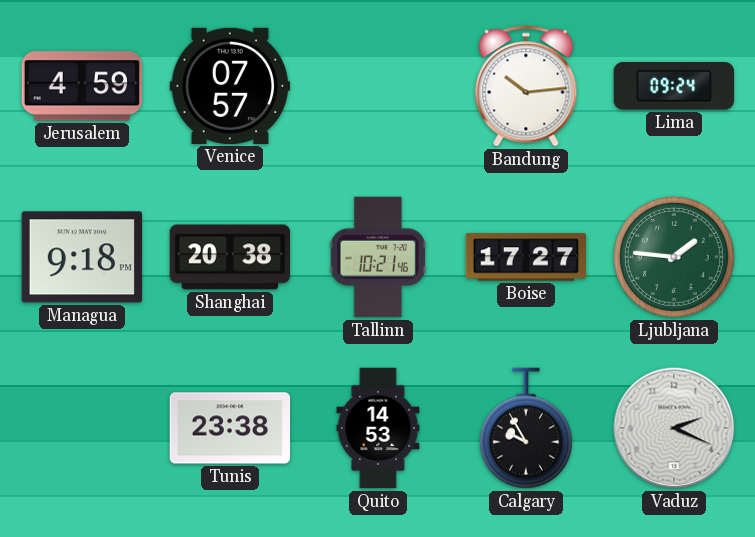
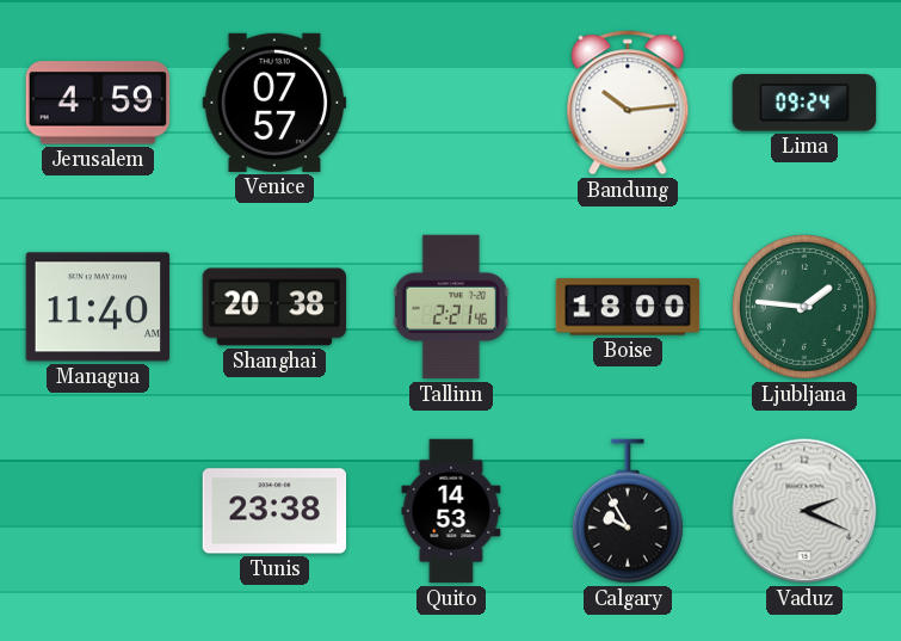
Managua: 9:18 -> 11:40 (98, 307)
Tallinn: 10:21 -> 2:21 (451, 307)
Boise: 17:27 -> 18:00 (628, 307)
